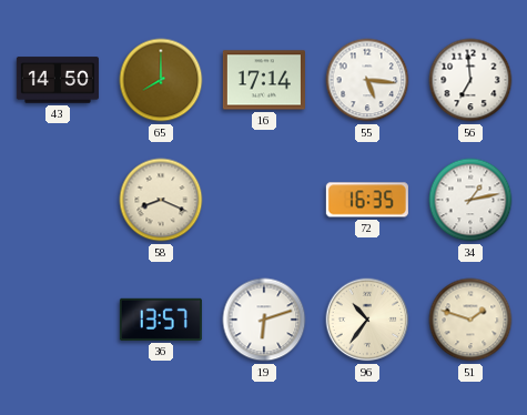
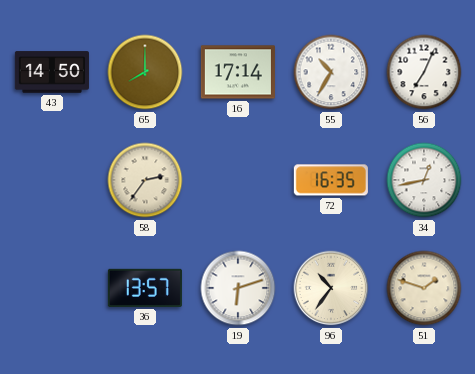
55: 5:16 -> 10:35 (331, 72)
56: 6:59 -> 7:04 (424, 72)
58: 8:19 -> 2:36 (145, 180)
34: 1:13 -> 12:43 (424, 180)
